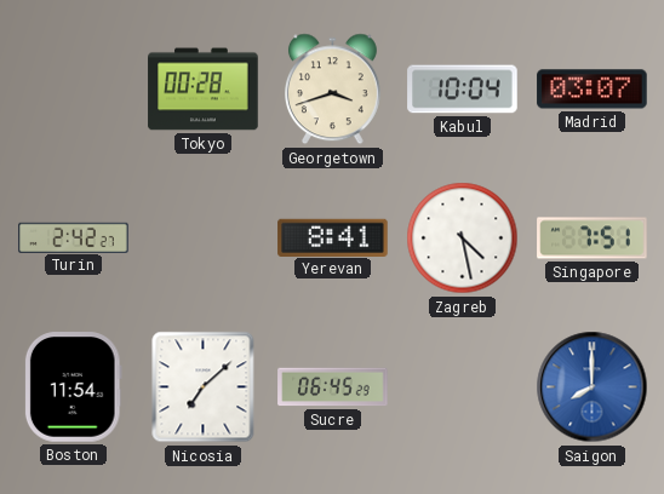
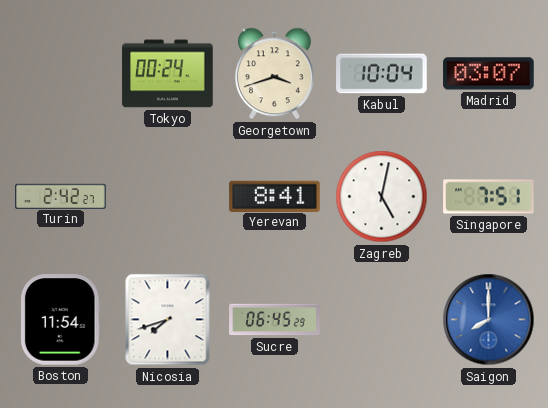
Tokyo: 00:28 -> 00:24 (168, 74)
Zagreb: 4:28 -> 5:02 (382, 197)
Nicosia: 7:08 -> 7:42 (168, 320)
